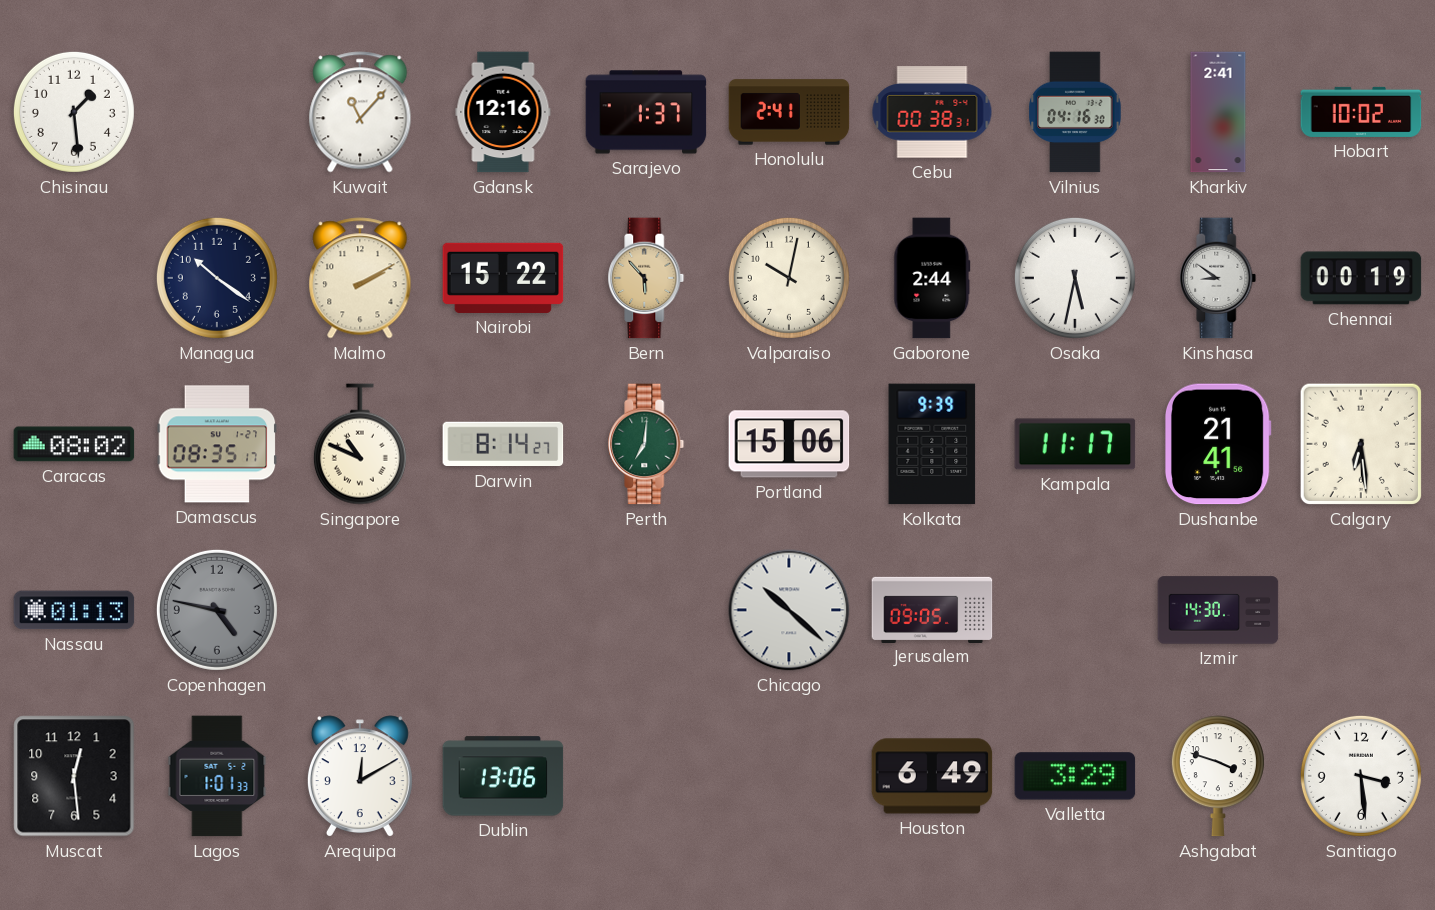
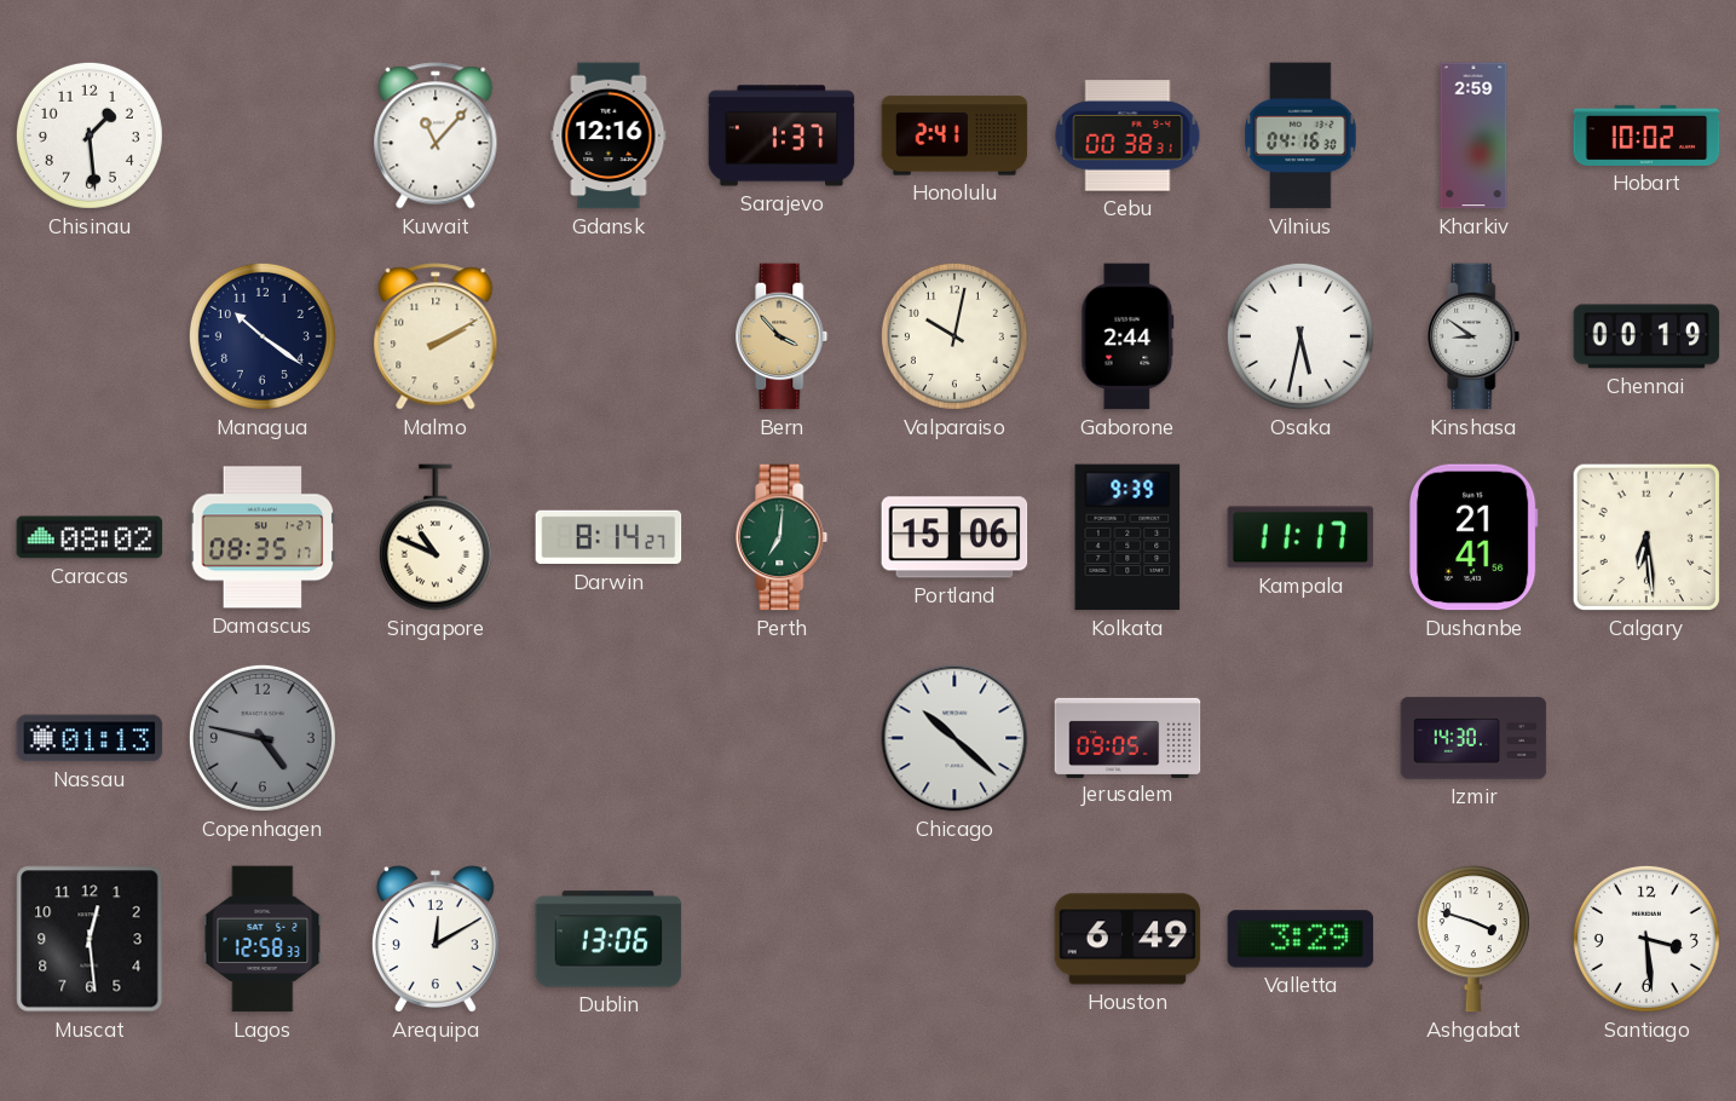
Kharkiv: 2:41 -> 2:59 (1473, 136)
Nairobi: 15:22 -> none (503, 278)
Bern: 5:53 -> 3:53 (782, 336)
Lagos: 1:01 -> 12:58 (263, 939)
